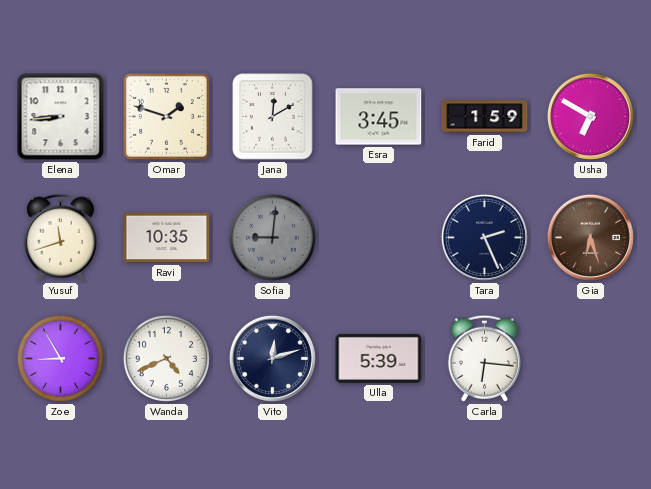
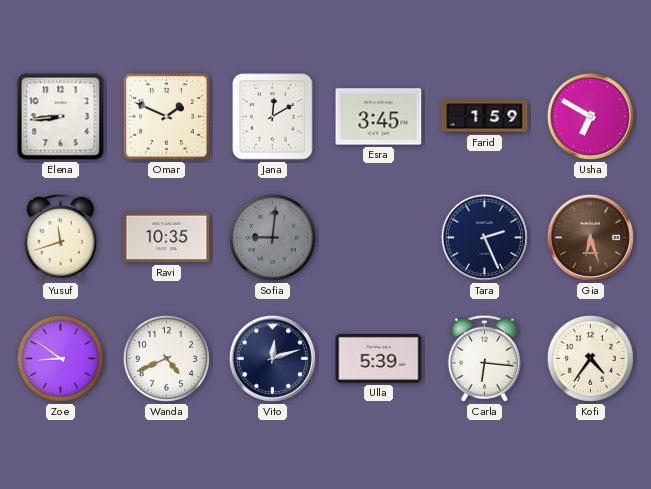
Omar: 1:48 -> 1:49 (166, 116)
Zoe: 8:55 -> 8:51 (60, 358)
Kofi: none -> 4:36 (590, 358)
